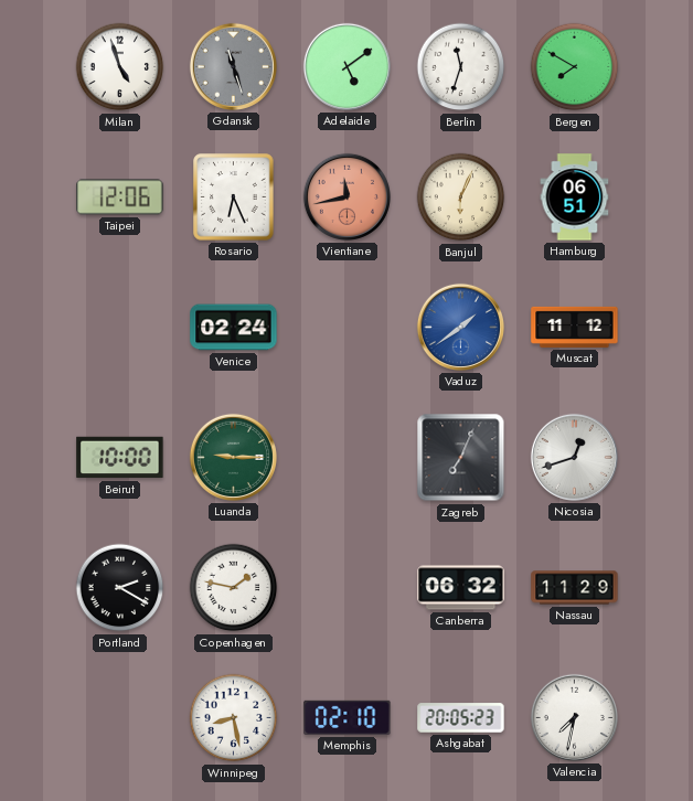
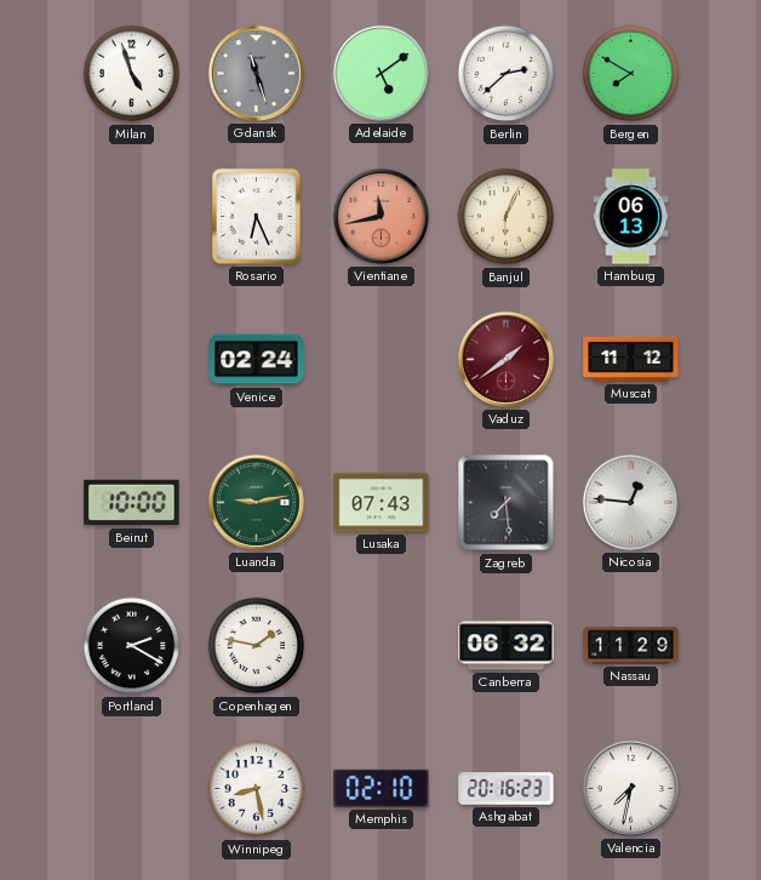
Berlin: 11:33 -> 2:38 (507, 74)
Taipei: 12:06 -> none (120, 197)
Hamburg: 06:51 -> 06:13 (631, 217)
Vaduz dial: blue -> burgundy (505, 359)
Luanda: 9:15 -> 9:13 (256, 502)
Lusaka: none -> 07:43 (382, 503)
Zagreb: 7:04 -> 7:29 (507, 503)
Nicosia: 12:42 -> 12:46 (630, 502)
Ashgabat: 20:05 -> 20:16 (507, 789)
